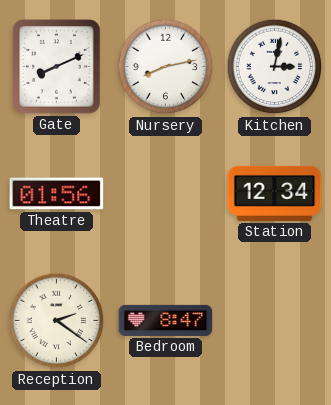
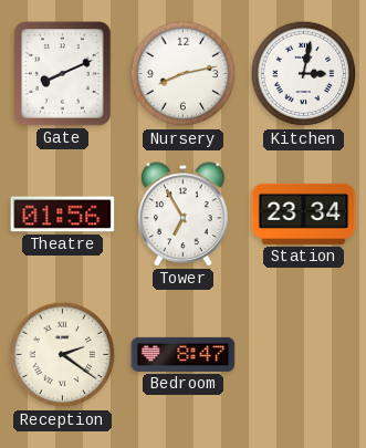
Tower: none -> 6:55 (184, 215)
Station: 12:34 -> 23:34 (304, 213)
